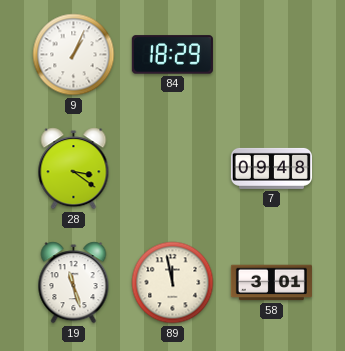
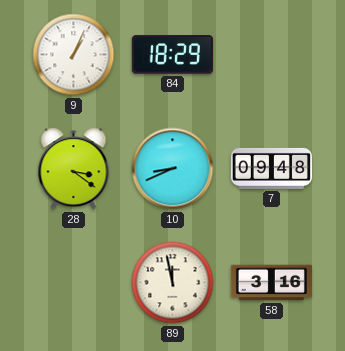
10: none -> 8:41 (173, 169)
19: 11:27 -> none (74, 283)
58: 3:01 -> 3:16 (271, 283)
